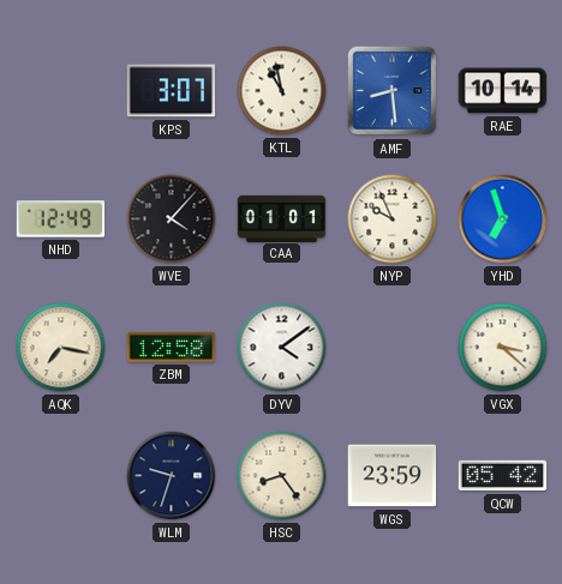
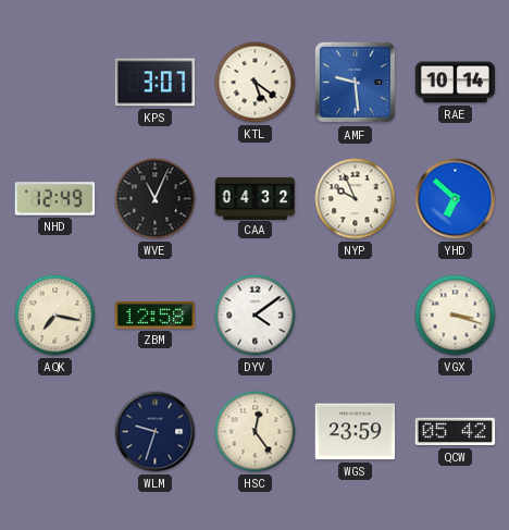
KTL: 10:58 -> 5:21 (256, 83)
AMF: 8:29 -> 9:29 (356, 83)
WVE: 4:07 -> 11:04 (156, 199)
CAA: 01:01 -> 04:32 (256, 198)
YHD: 6:57 -> 6:52 (456, 199)
VGX: 3:22 -> 3:18 (456, 316)
HSC: 8:24 -> 12:24 (256, 432)
